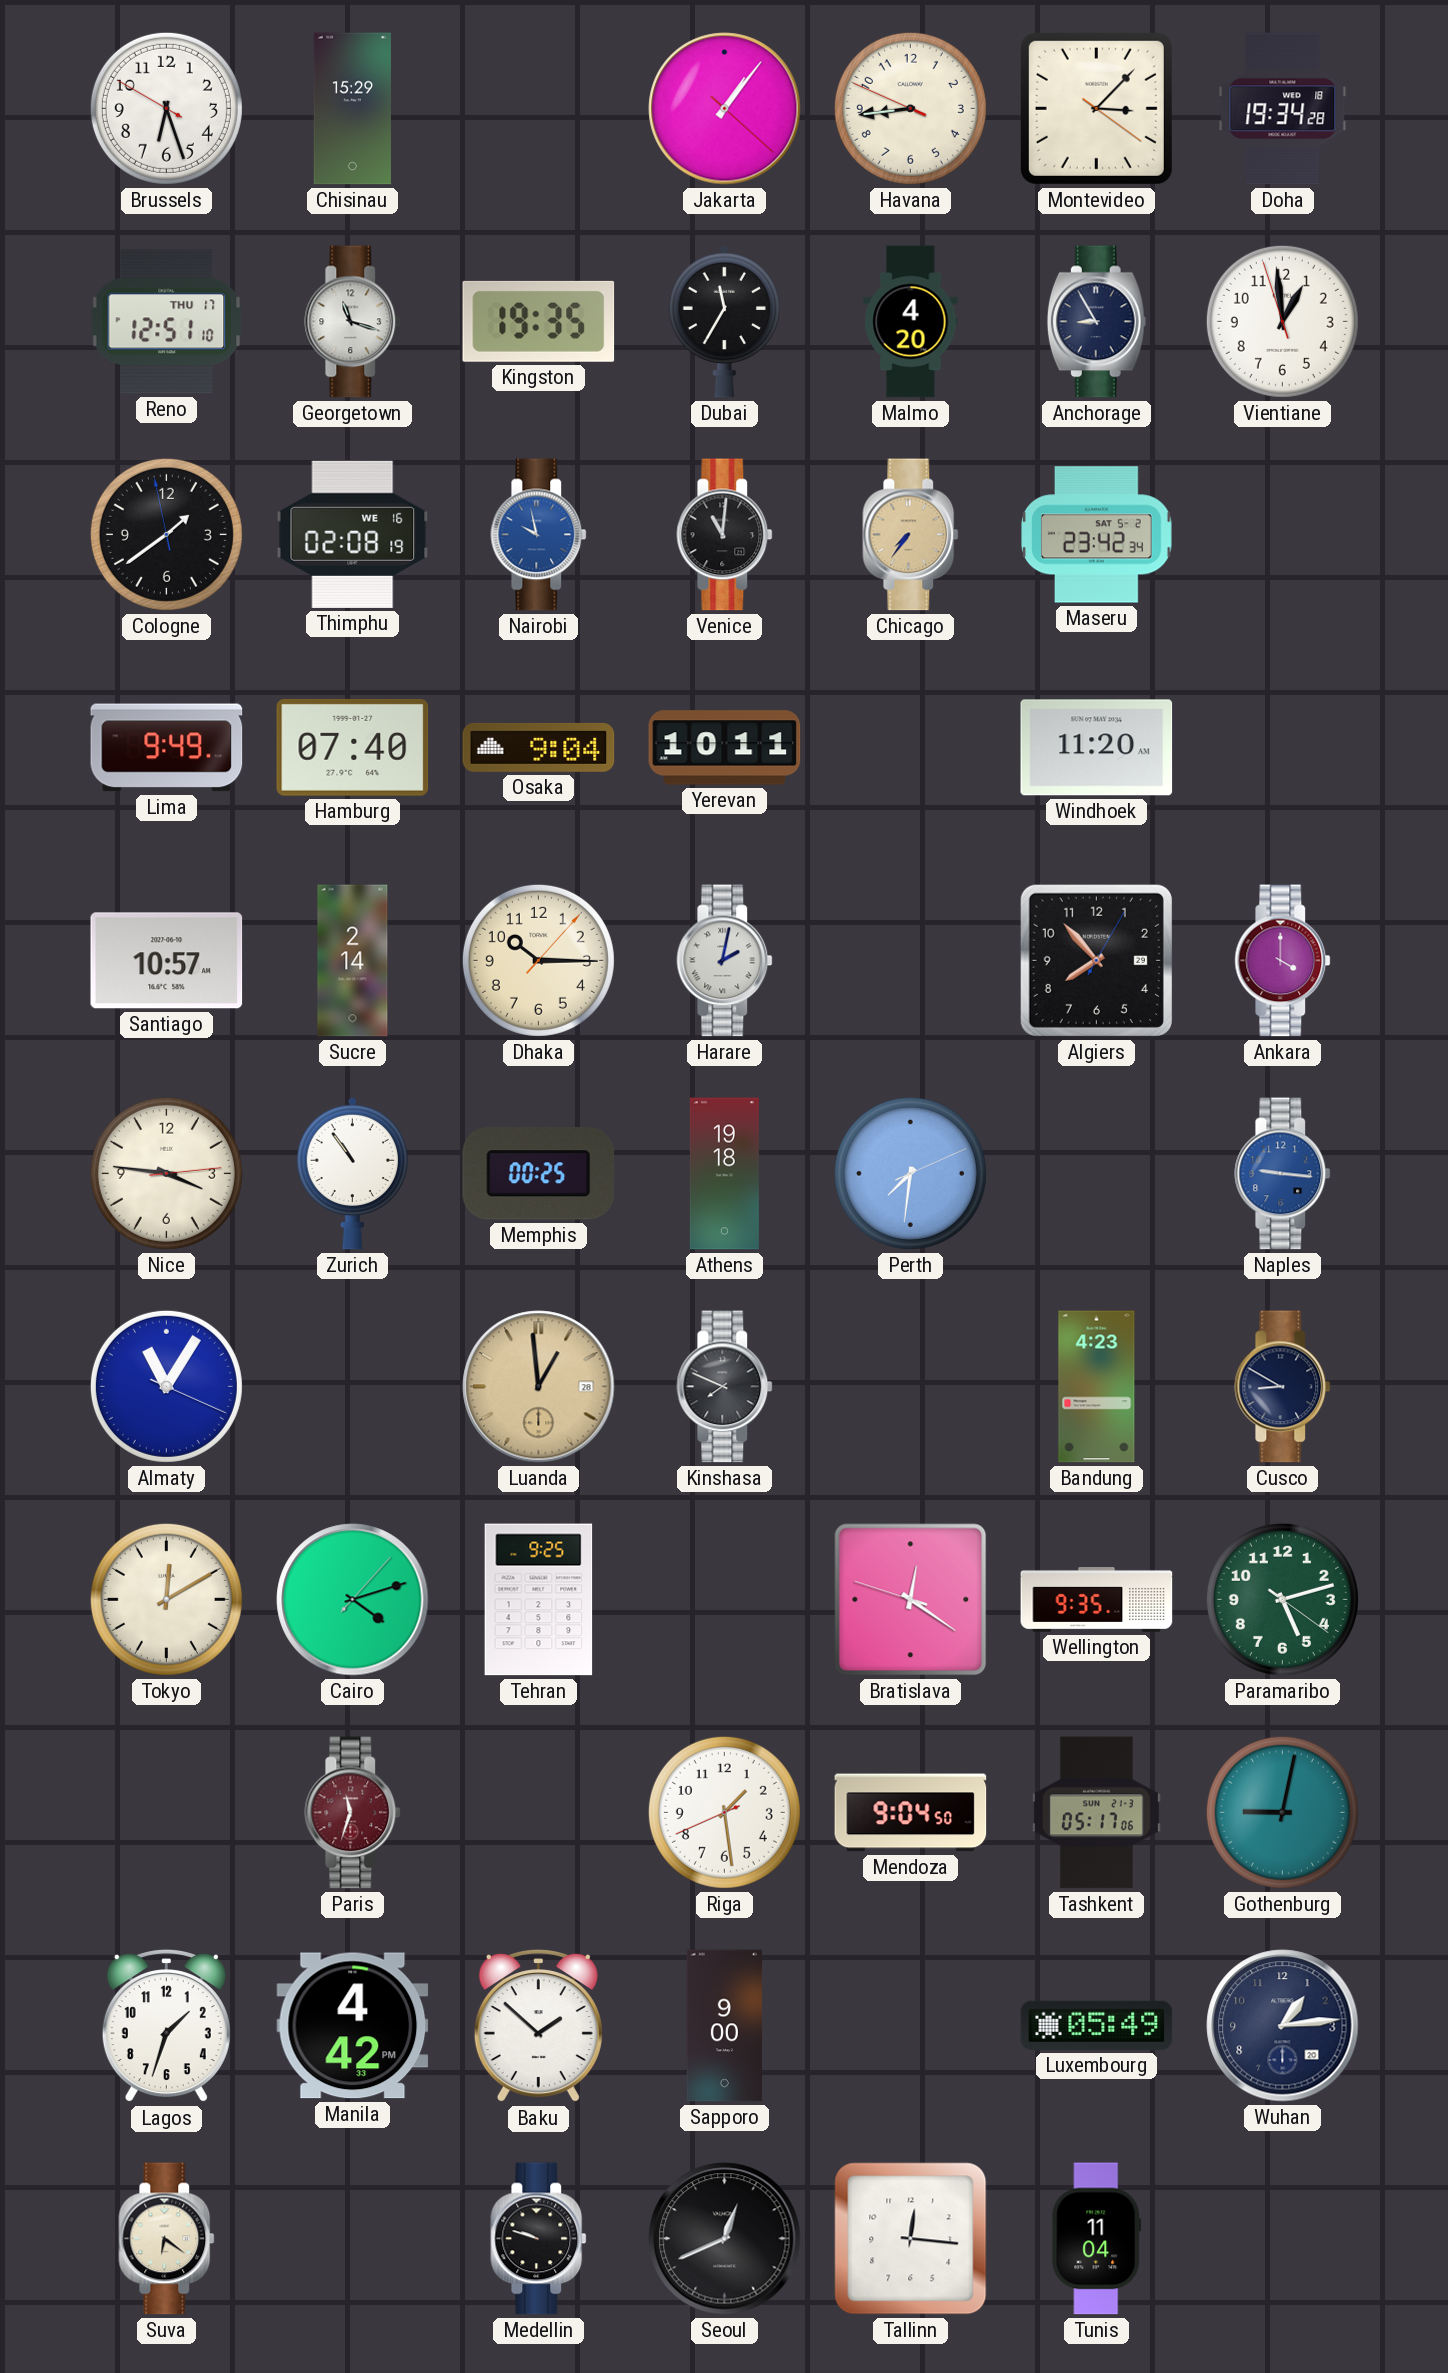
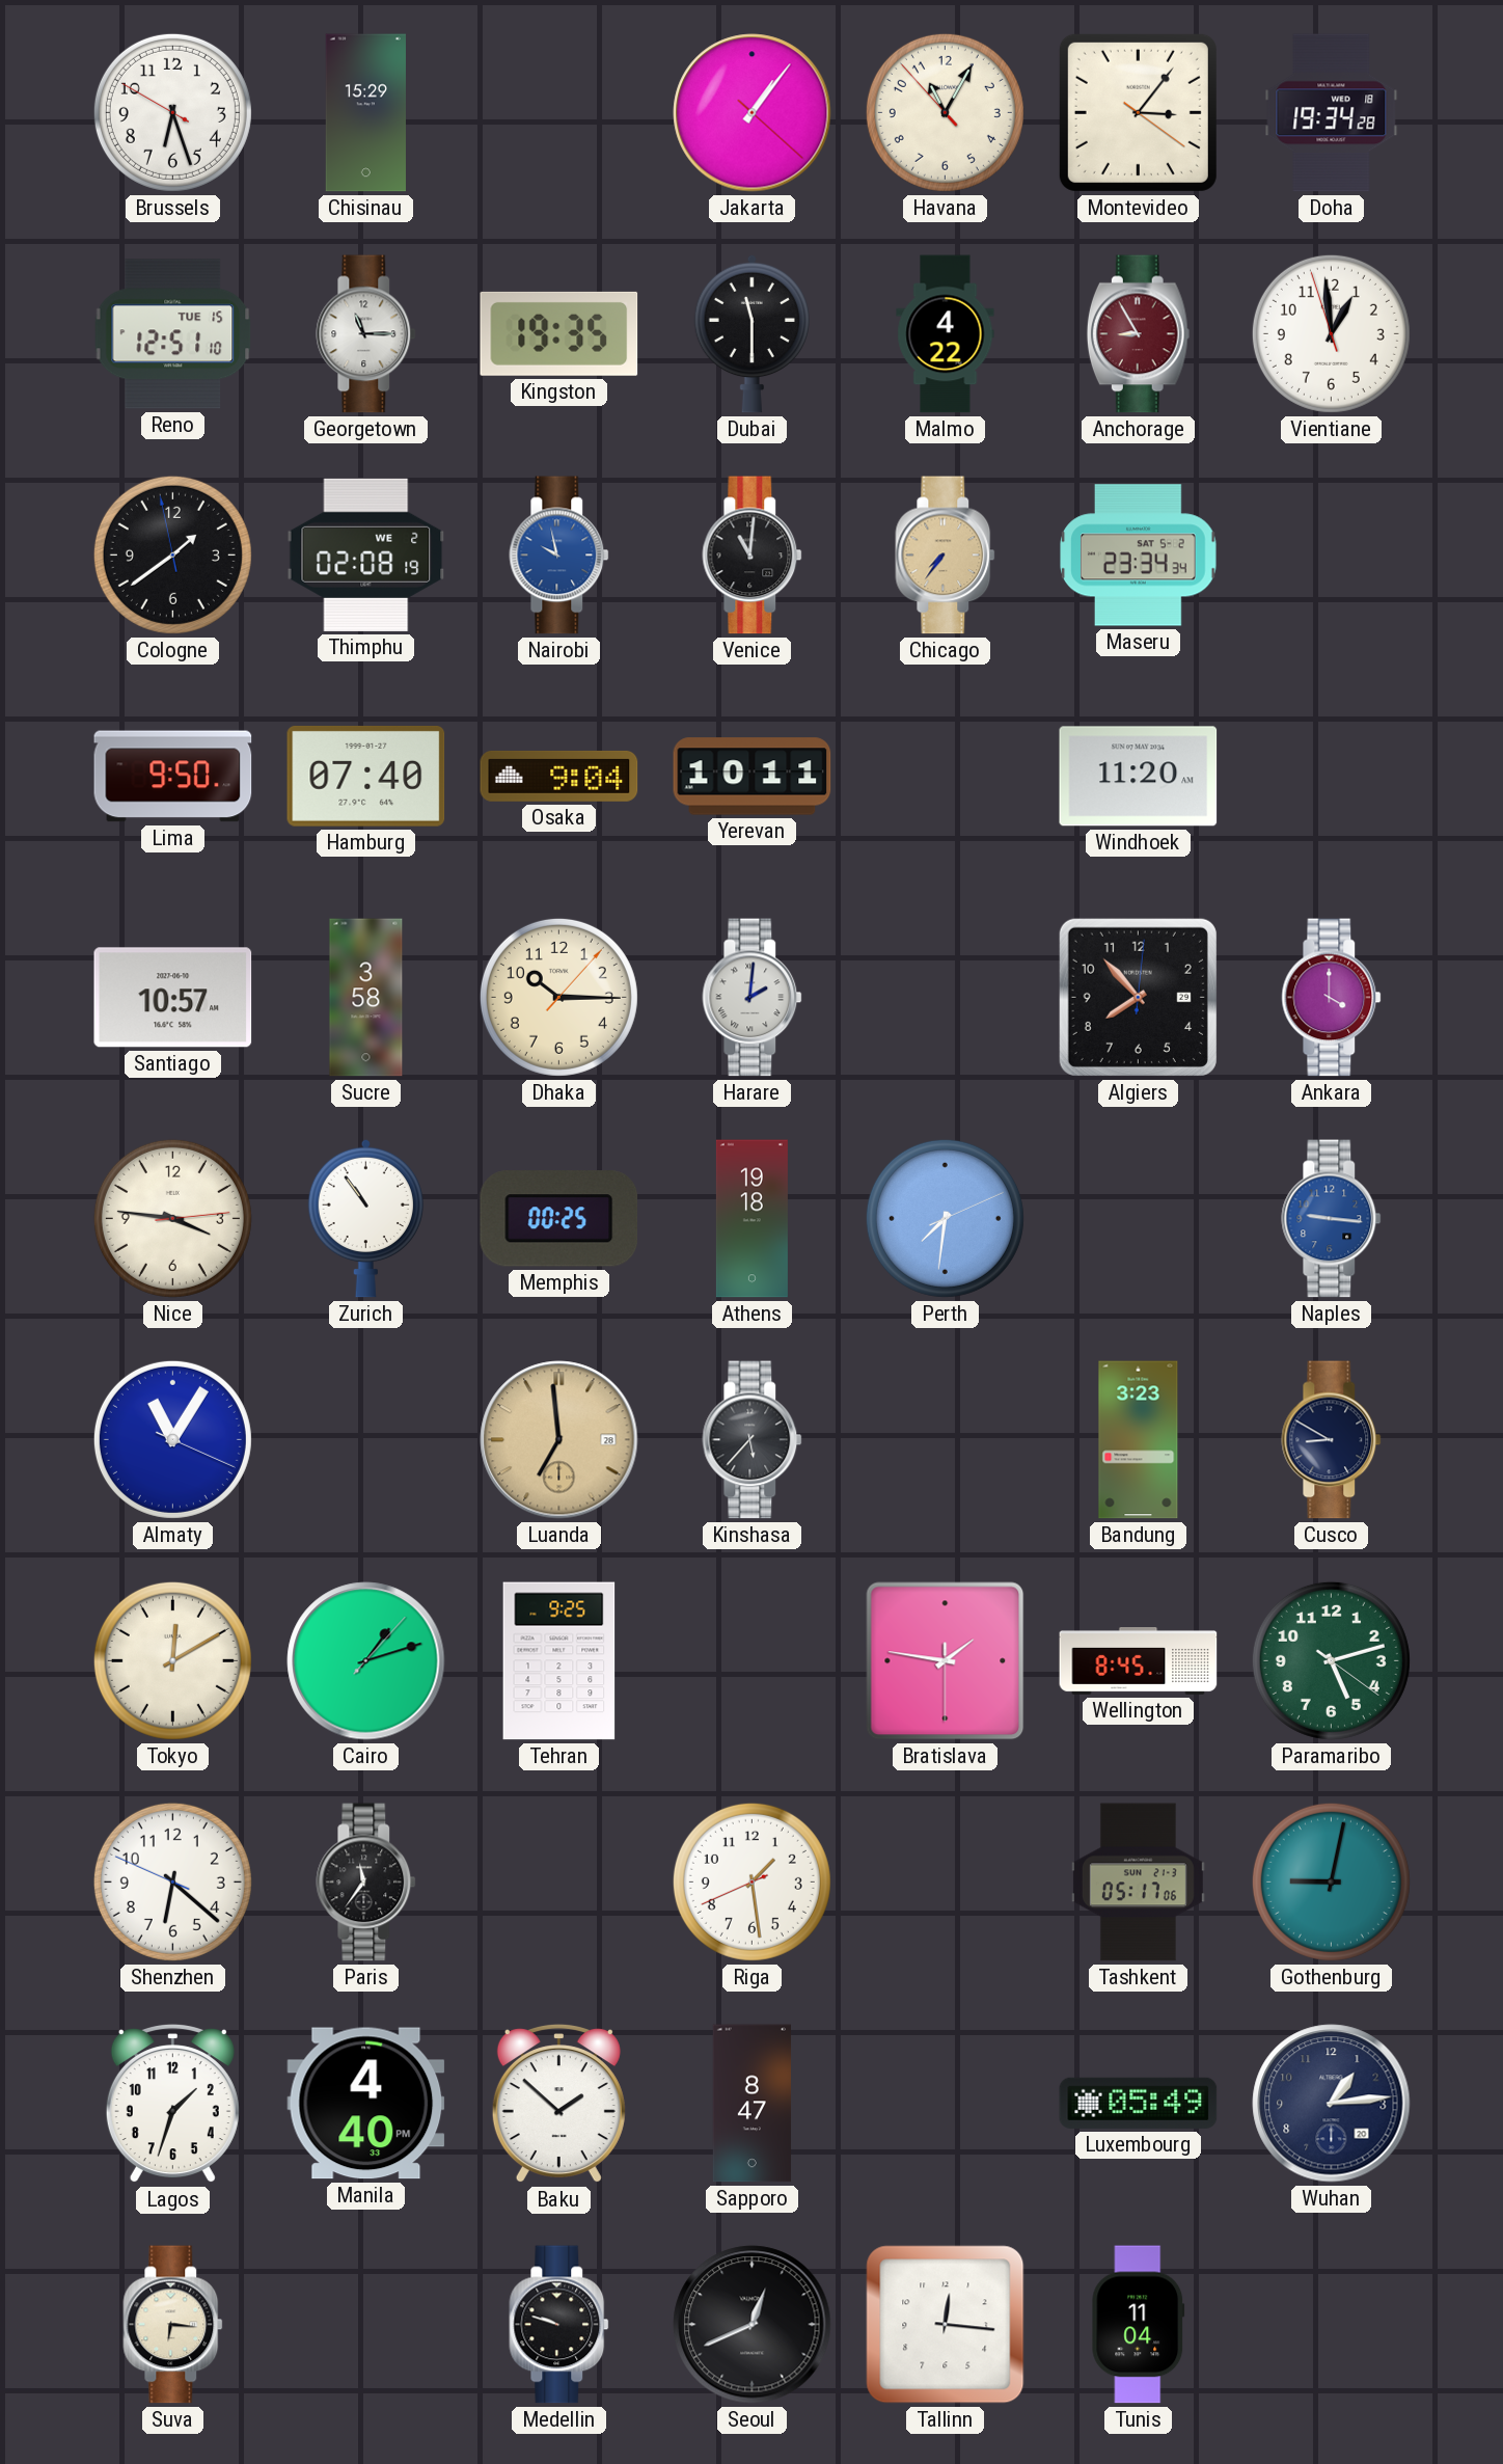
Havana: 8:43 -> 11:04 (945, 112)
Montevideo: 3:07 -> 3:06 (1138, 112)
Reno date: THU 17 -> TUE 15 (173, 334)
Georgetown: 11:18 -> 11:15 (366, 334)
Dubai: 11:35 -> 11:30 (752, 333)
Malmo: 4:20 -> 4:22 (946, 334)
Anchorage dial: navy -> burgundy (1138, 334)
Thimphu date: WE 16 -> WE 2 (366, 554)
Maseru: 23:42 -> 23:34 (1139, 556)
Lima: 9:49 -> 9:50 (173, 777)
Sucre: 2:14 -> 3:58 (366, 998)
Harare: 2:02 -> 2:01 (753, 998)
Algiers: 7:53:05 -> 7:53:01 (1138, 997)
Luanda: 12:59 -> 6:59 (559, 1440)
Kinshasa: 7:49 -> 5:37 (753, 1440)
Bandung: 4:23 -> 3:23 (1139, 1440)
Cairo: 4:12 -> 1:12 (366, 1661)
Bratislava: 12:20 -> 1:46 (946, 1661)
Wellington: 9:35 -> 8:45 (1139, 1661)
Shenzhen: none -> 6:21 (172, 1881)
Paris: 11:33 -> 11:36 (366, 1883)
Paris dial: burgundy -> black (366, 1883)
Mendoza: 9:04 -> none (911, 1813)
Manila: 4:42 -> 4:40 (366, 2104)
Sapporo: 9:00 -> 8:47 (752, 2104)
Suva: 6:21 -> 6:16 (173, 2325)
